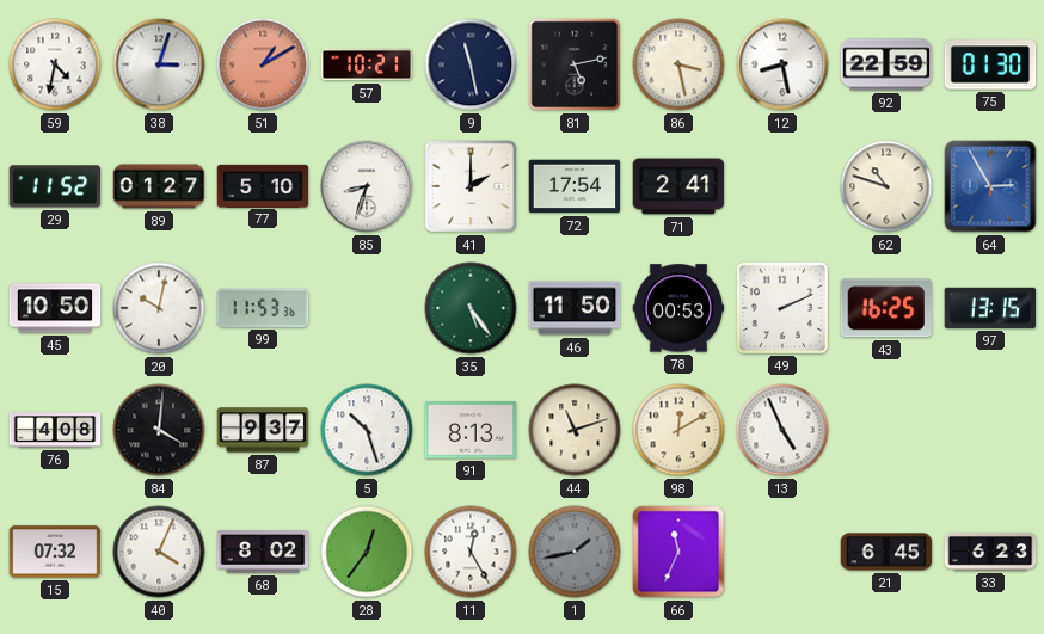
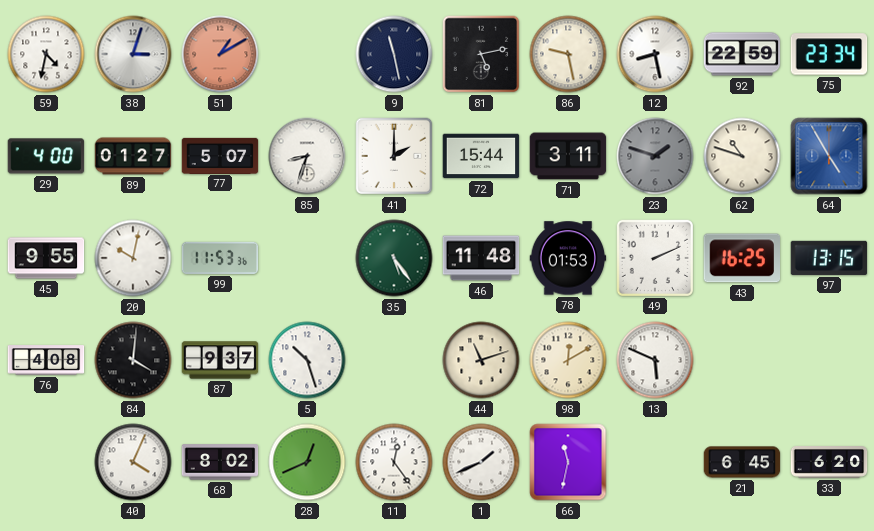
57: 10:21 -> none (367, 64)
86: 3:28 -> 9:28 (568, 54)
75: 01:30 -> 23:34 (829, 54)
29: 11:52 -> 4:00 (46, 156)
77: 5:10 -> 5:07 (220, 155)
72: 17:54 -> 15:44 (481, 156)
71: 2:41 -> 3:11 (568, 156)
23: none -> 1:48 (655, 156)
64: 2:55 -> 4:55 (829, 156)
45: 10:50 -> 9:55 (46, 258)
46: 11:50 -> 11:48 (481, 258)
78: 00:53 -> 01:53 (568, 258)
91: 8:13 -> none (471, 430)
13: 4:56 -> 5:49 (655, 360)
15: 07:32 -> none (55, 552)
28: 12:36 -> 12:41 (307, 462)
11: 12:25 -> 12:24 (394, 462)
1: 1:43 -> 1:41 (481, 462)
1 dial: grey -> white (481, 462)
66: 11:34 -> 11:32 (568, 462)
33: 6:23 -> 6:20 (829, 463)
